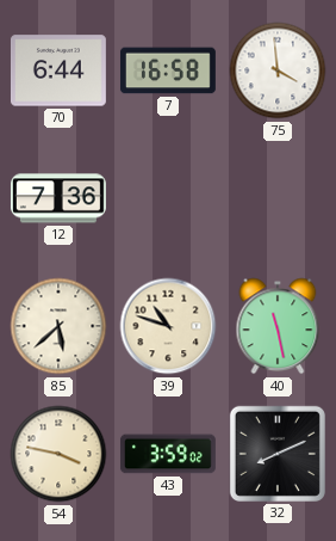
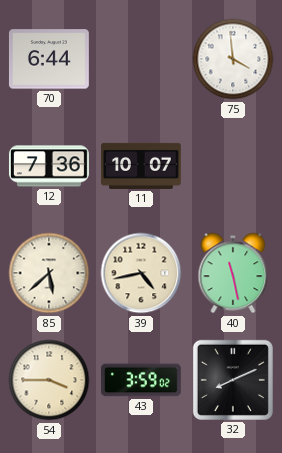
7: 16:58 -> none (168, 70)
11: none -> 10:07 (142, 166)
39: 10:48 -> 4:43 (141, 273)
54: 3:47 -> 3:45 (49, 380)
